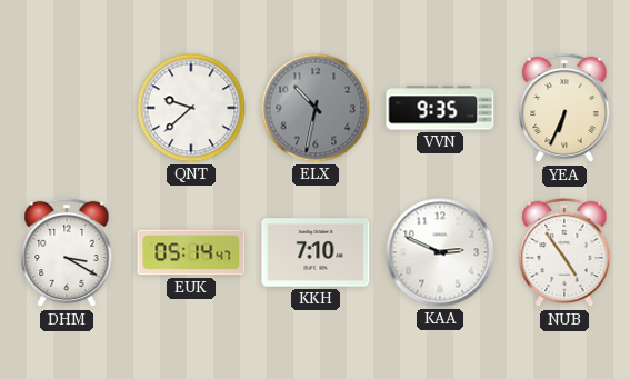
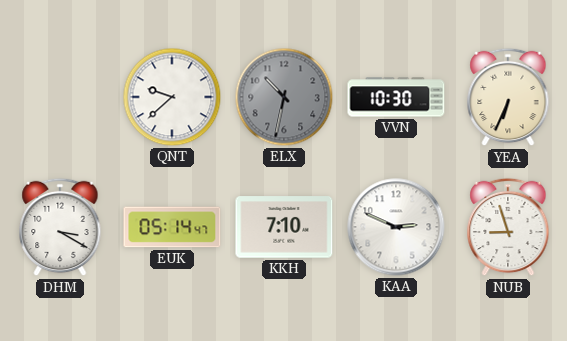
VVN: 9:35 -> 10:30 (396, 97)
NUB: 4:54 -> 8:57 (508, 227)
